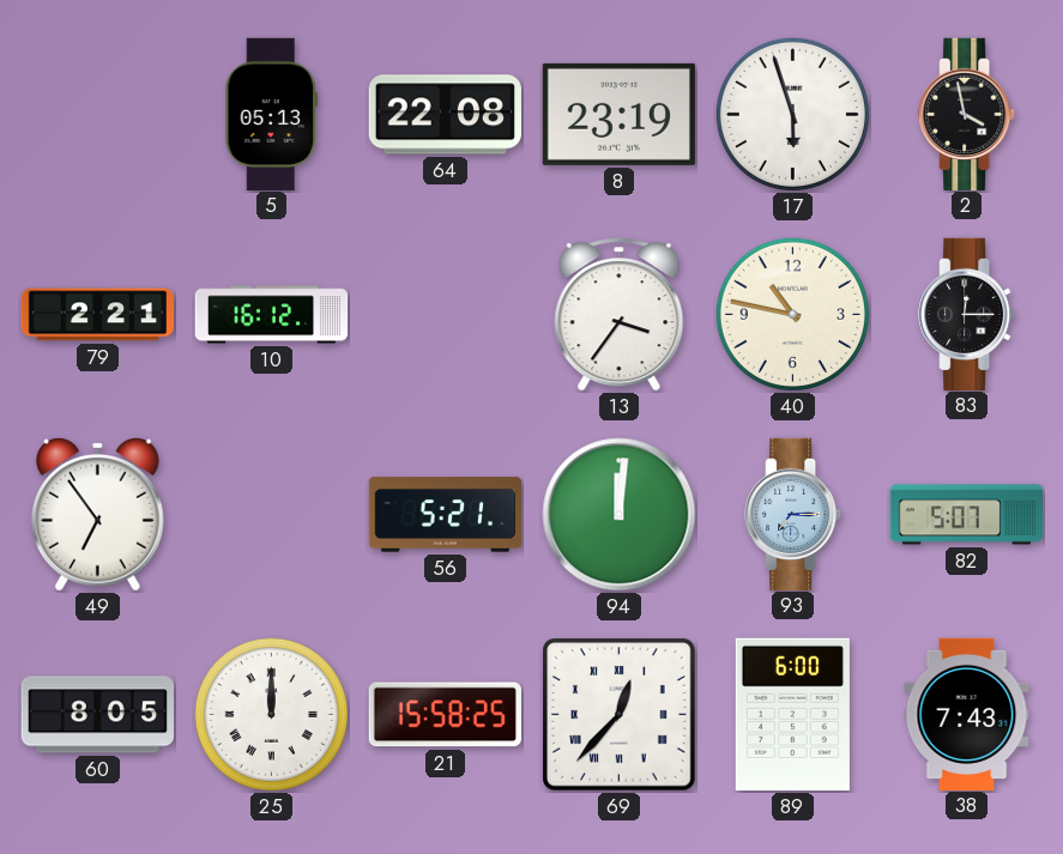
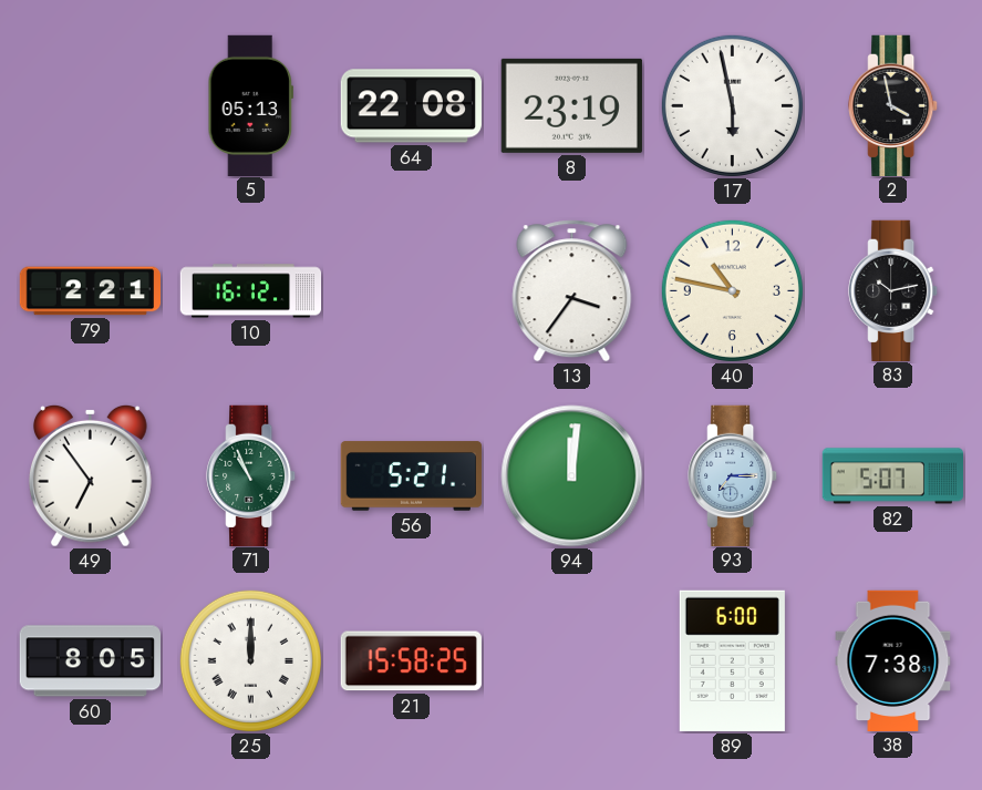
17: 5:57 -> 5:58 (732, 105)
83: 12:15 -> 10:13 (893, 290)
71: none -> 10:56 (251, 475)
69: 12:37 -> none (620, 715)
38: 7:43 -> 7:38 (893, 660)
